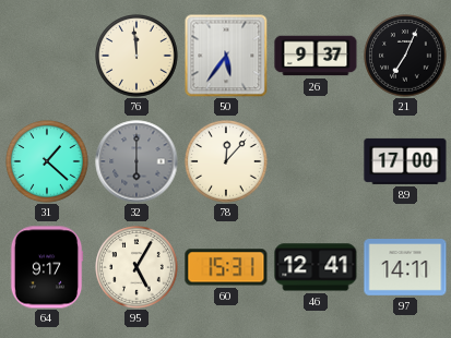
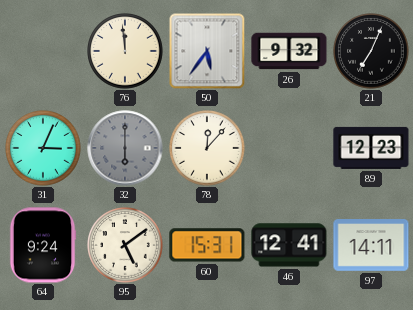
26: 9:37 -> 9:32 (289, 51)
31: 1:22 -> 3:04 (43, 148)
89: 17:00 -> 12:23 (371, 148)
64: 9:17 -> 9:24 (43, 245)
95: 5:05 -> 5:09 (125, 245)
